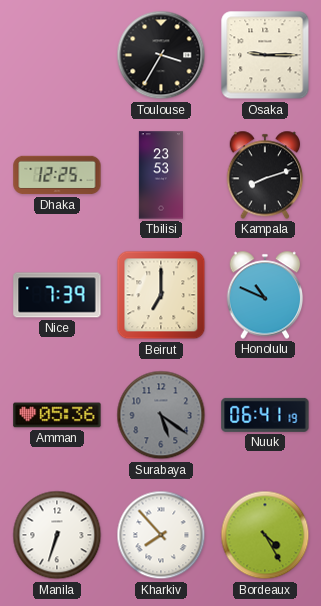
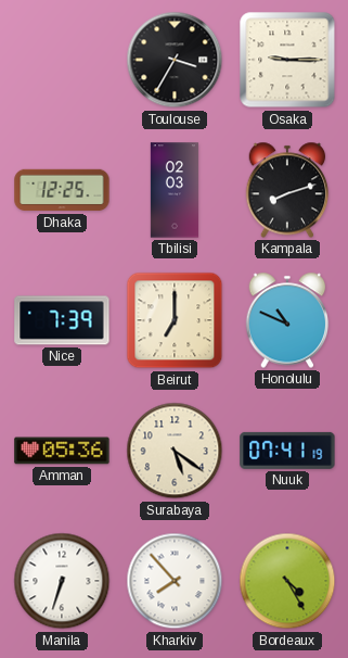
Tbilisi: 23:53 -> 02:03 (175, 190)
Surabaya dial: grey -> cream (175, 451)
Nuuk: 06:41 -> 07:41 (287, 451)
